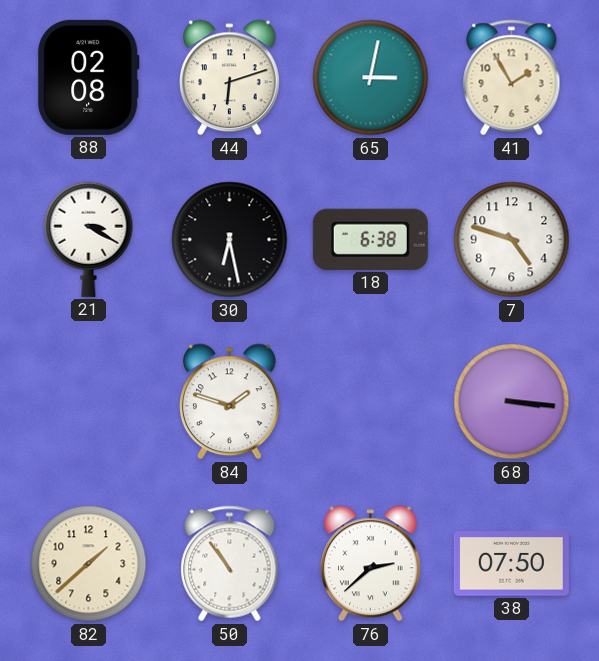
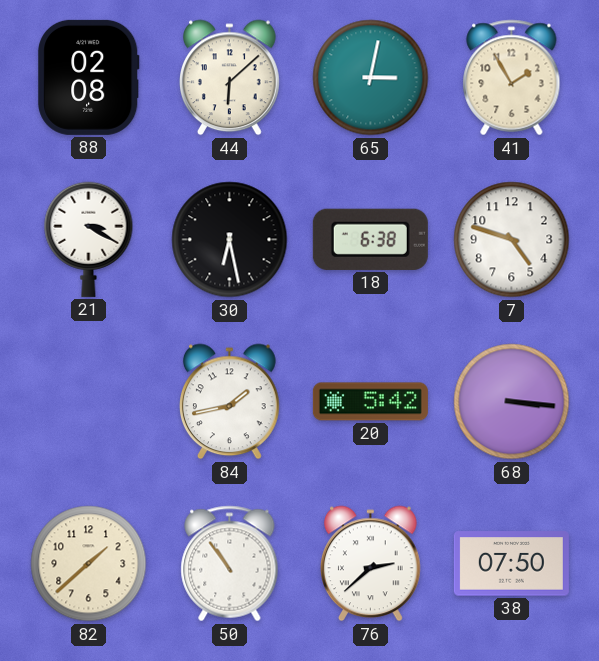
44: 6:12 -> 6:08 (230, 78)
84: 1:48 -> 1:43 (230, 402)
20: none -> 5:42 (370, 402)
